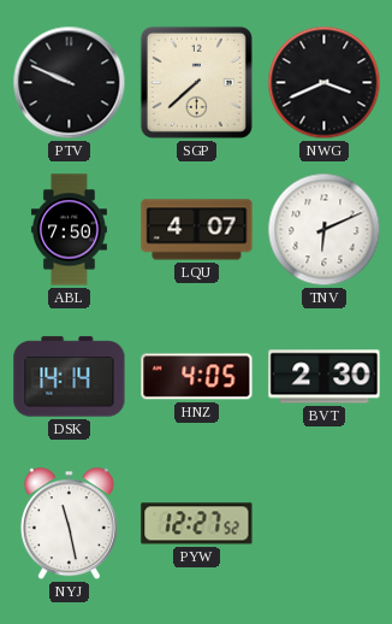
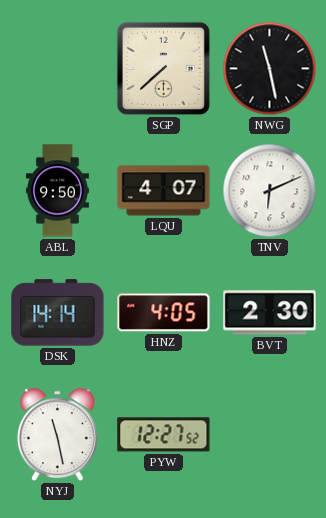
PTV: 9:49 -> none (70, 83)
NWG: 3:41 -> 11:28 (270, 69)
ABL: 7:50 -> 9:50 (57, 191)
